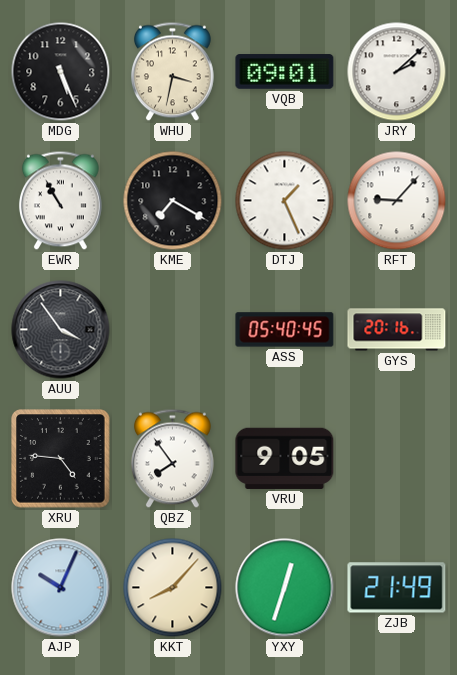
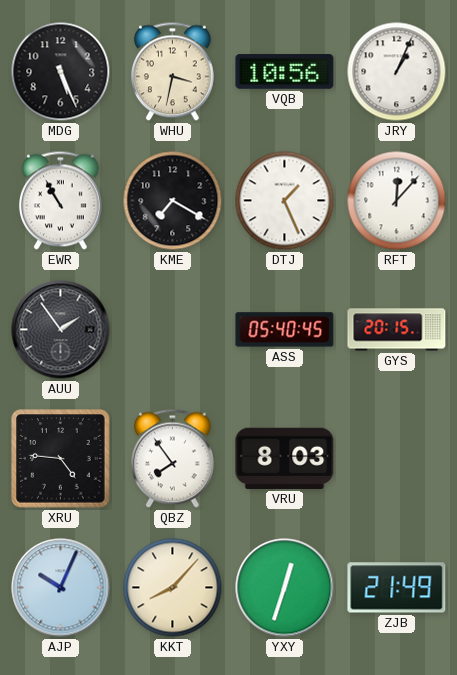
VQB: 09:01 -> 10:56 (285, 72)
JRY: 2:08 -> 1:04 (397, 72)
RFT: 9:07 -> 12:07 (397, 201)
AUU: 3:54 -> 1:54 (61, 330)
GYS: 20:16 -> 20:15 (397, 330)
VRU: 9:05 -> 8:03 (285, 458)
